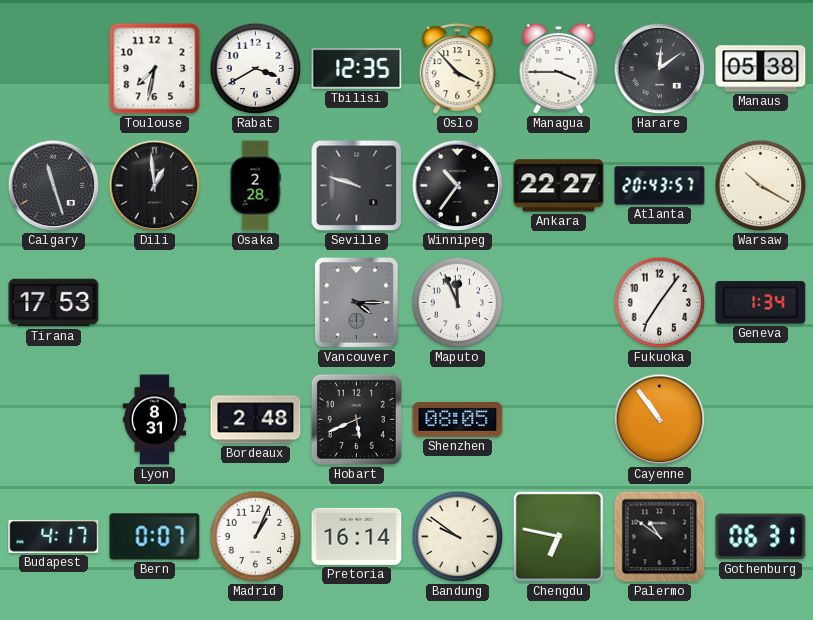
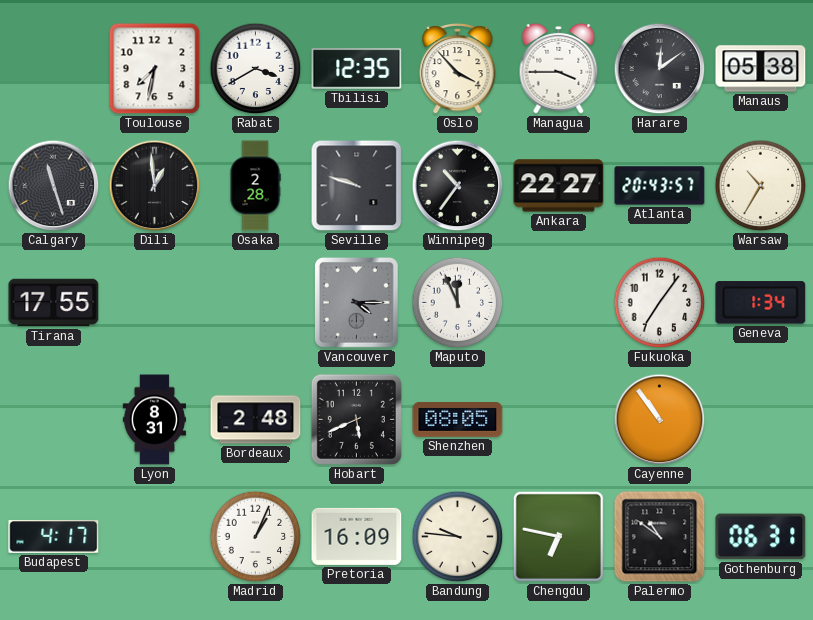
Warsaw: 10:20 -> 10:35 (761, 186)
Tirana: 17:53 -> 17:55 (54, 303)
Bern: 0:07 -> none (155, 537)
Pretoria: 16:14 -> 16:09 (357, 536)
Bandung: 9:51 -> 9:46 (458, 537)
